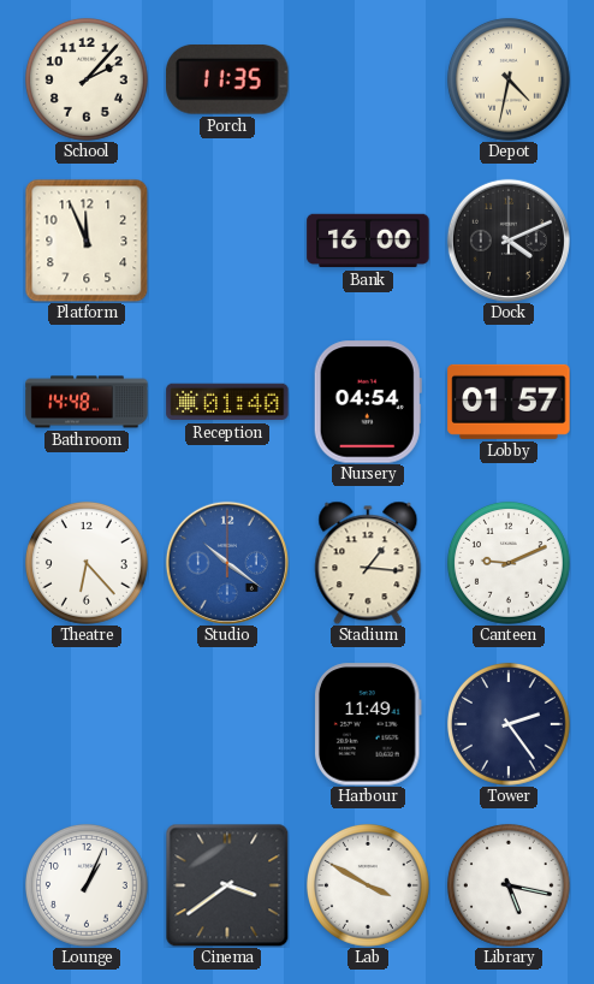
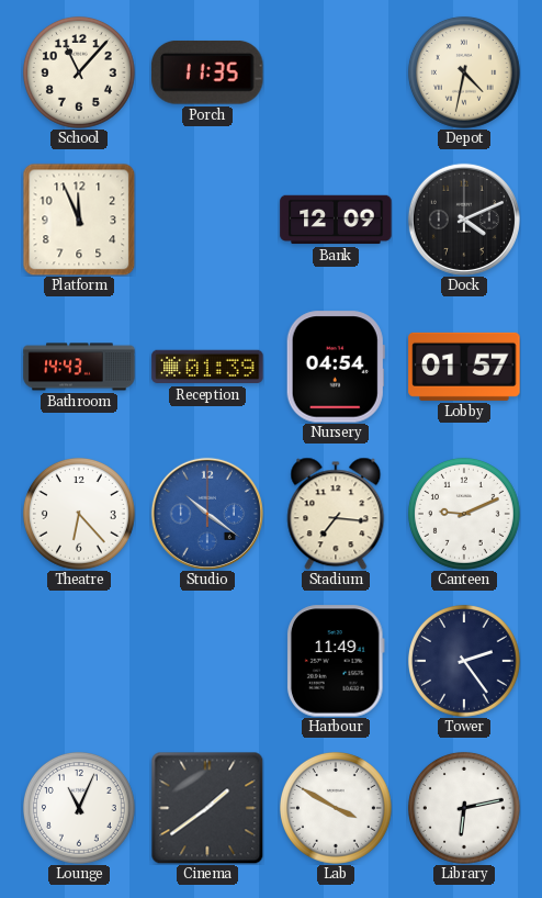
School: 2:07 -> 11:07 (79, 72)
Bank: 16:00 -> 12:09 (336, 220)
Bathroom: 14:48 -> 14:43 (79, 367)
Reception: 01:40 -> 01:39 (207, 367)
Stadium: 1:16 -> 7:16 (336, 514)
Lounge: 1:04 -> 11:04 (79, 808)
Cinema: 3:39 -> 1:39 (207, 808)
Library: 5:17 -> 6:13 (464, 808)
